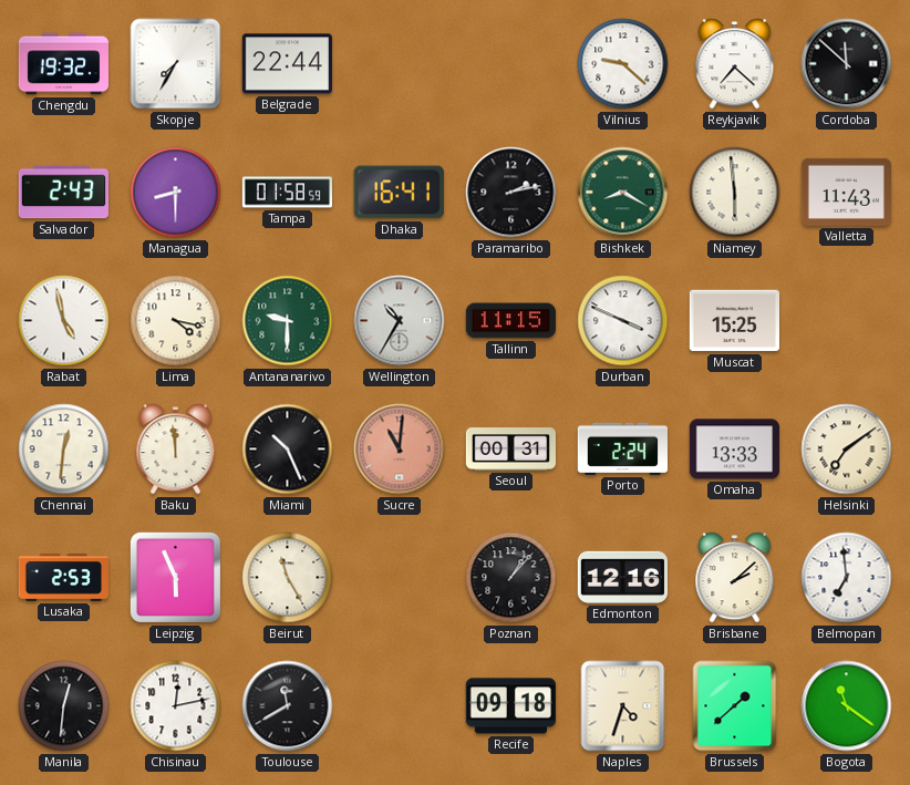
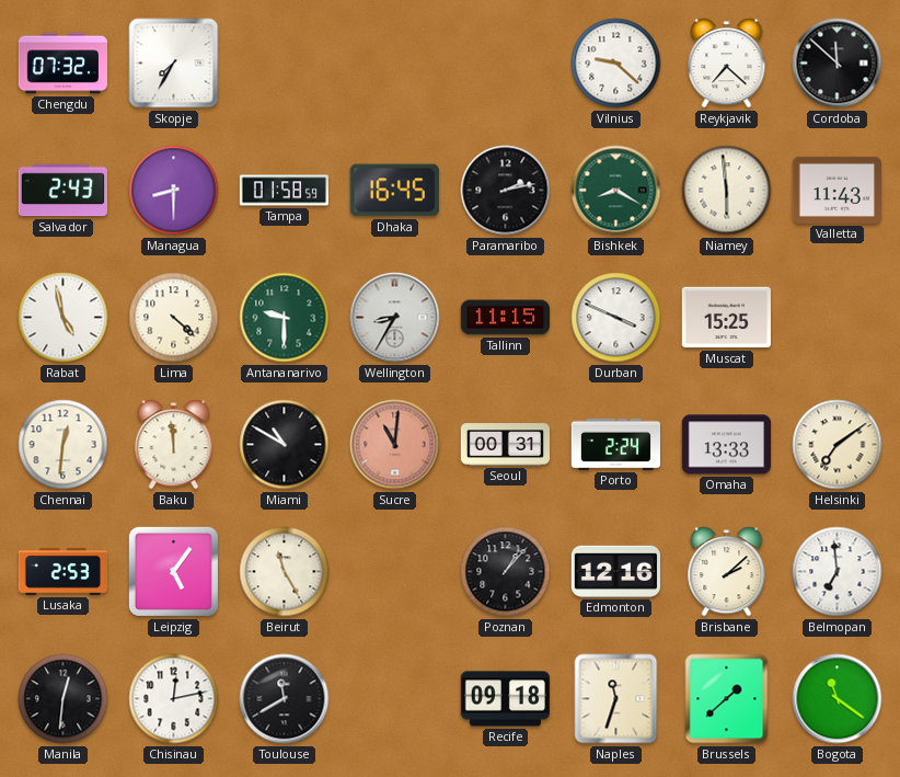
Chengdu: 19:32 -> 07:32 (62, 64)
Belgrade: 22:44 -> none (287, 64)
Dhaka: 16:41 -> 16:45 (394, 191)
Lima: 4:17 -> 4:22 (174, 318)
Wellington: 10:35 -> 8:35 (395, 318)
Miami: 10:26 -> 10:50 (285, 445)
Leipzig: 5:56 -> 5:06 (173, 571)
Naples: 4:33 -> 11:33 (616, 699)
